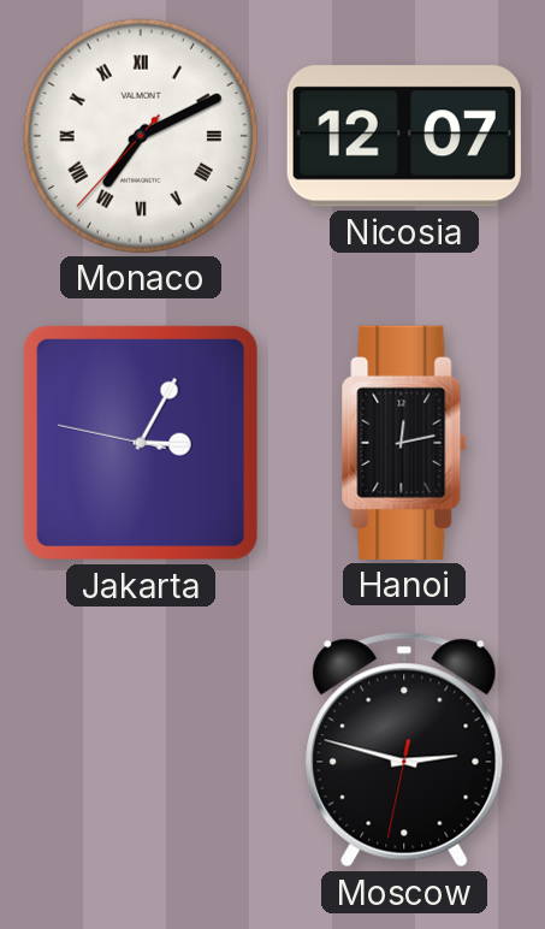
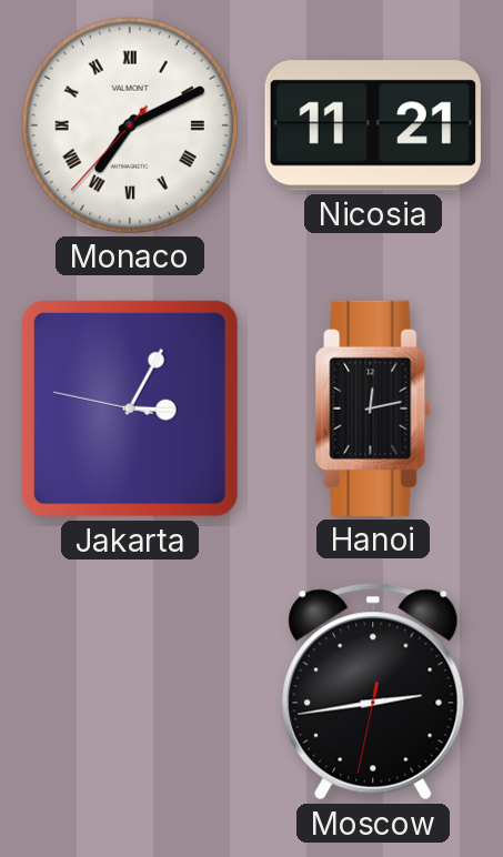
Nicosia: 12:07 -> 11:21 (373, 125)
Moscow: 2:47 -> 2:43 (373, 692)
